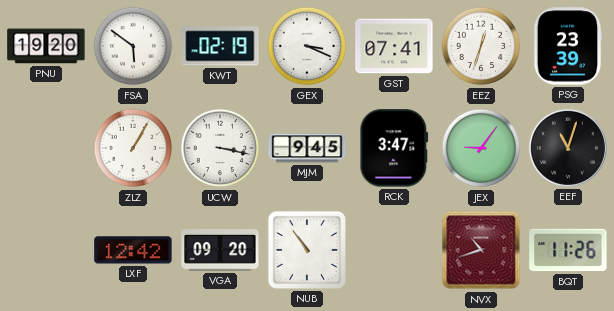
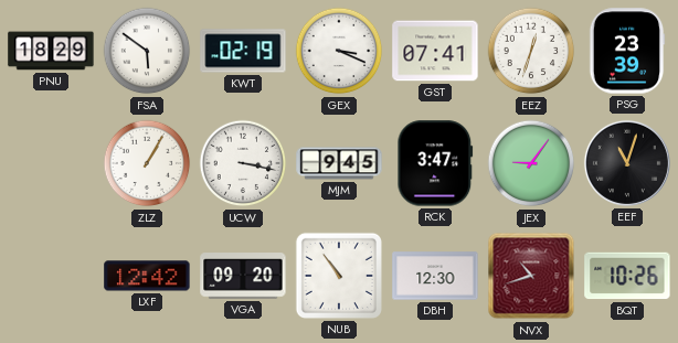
PNU: 19:20 -> 18:29 (51, 51)
DBH: none -> 12:30 (435, 276)
BQT: 11:26 -> 10:26 (627, 276)
